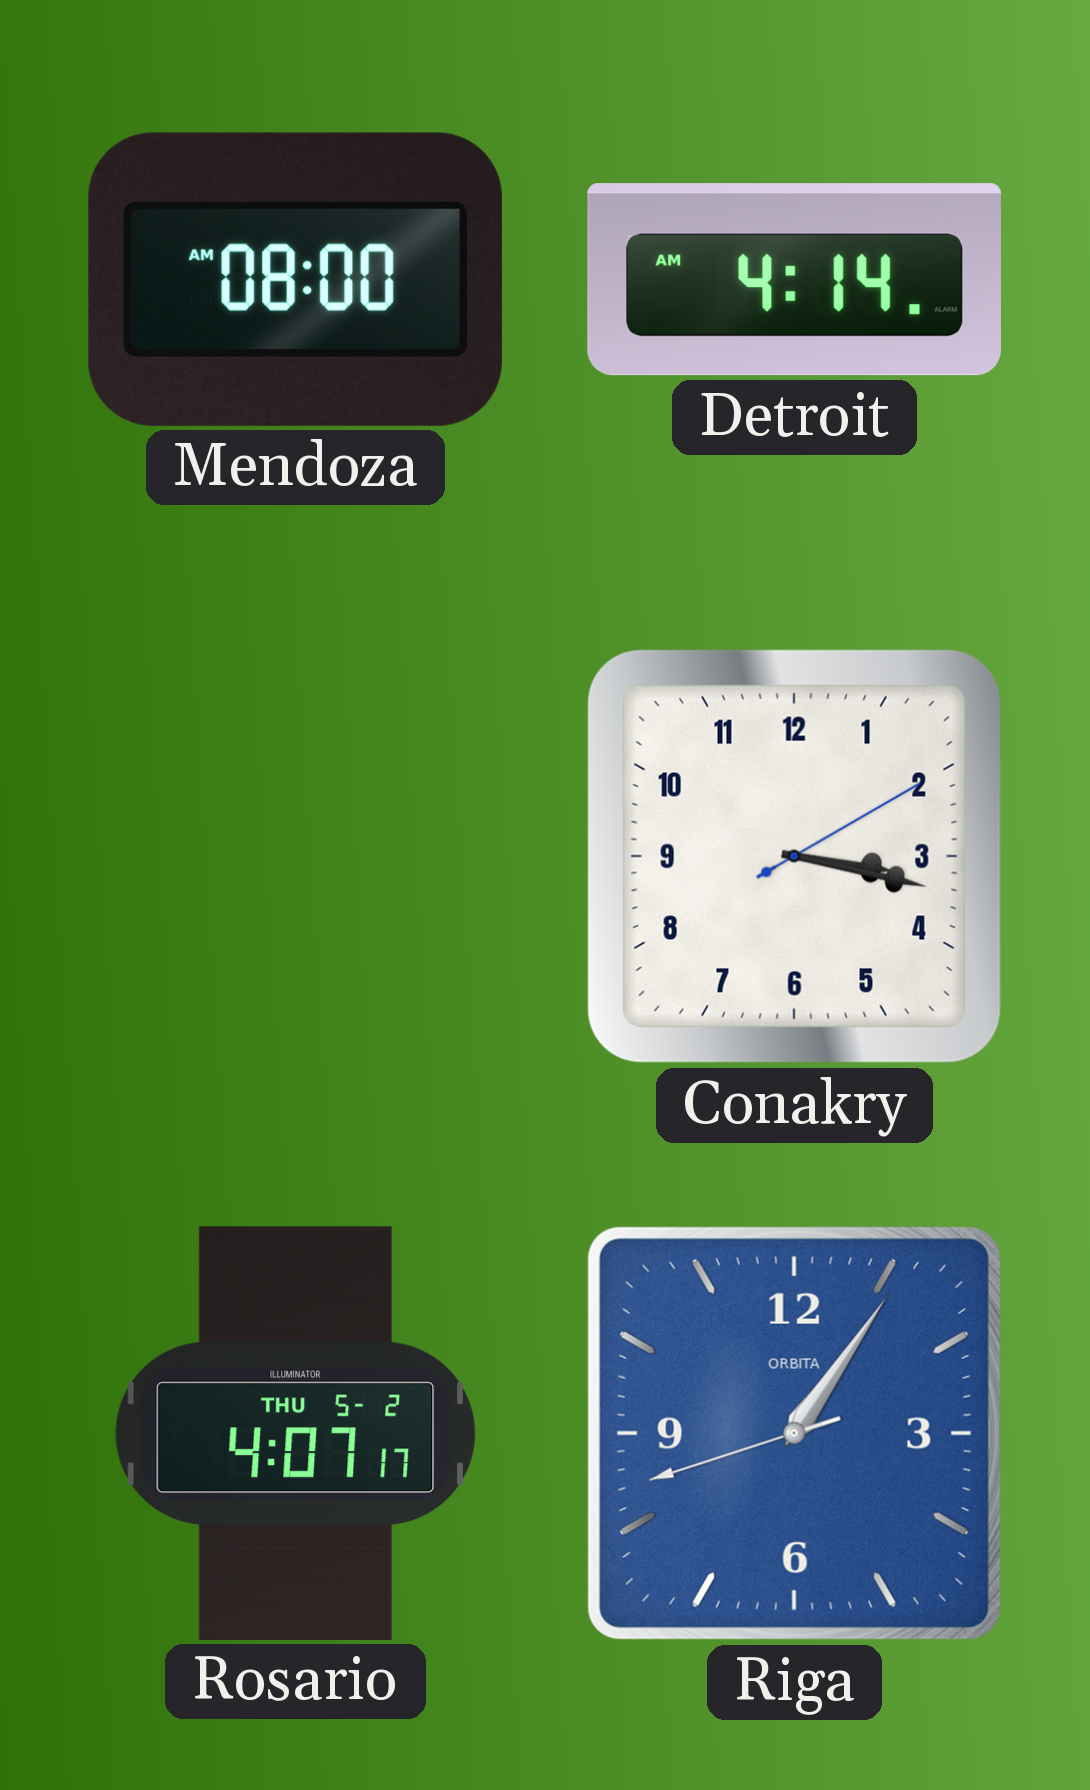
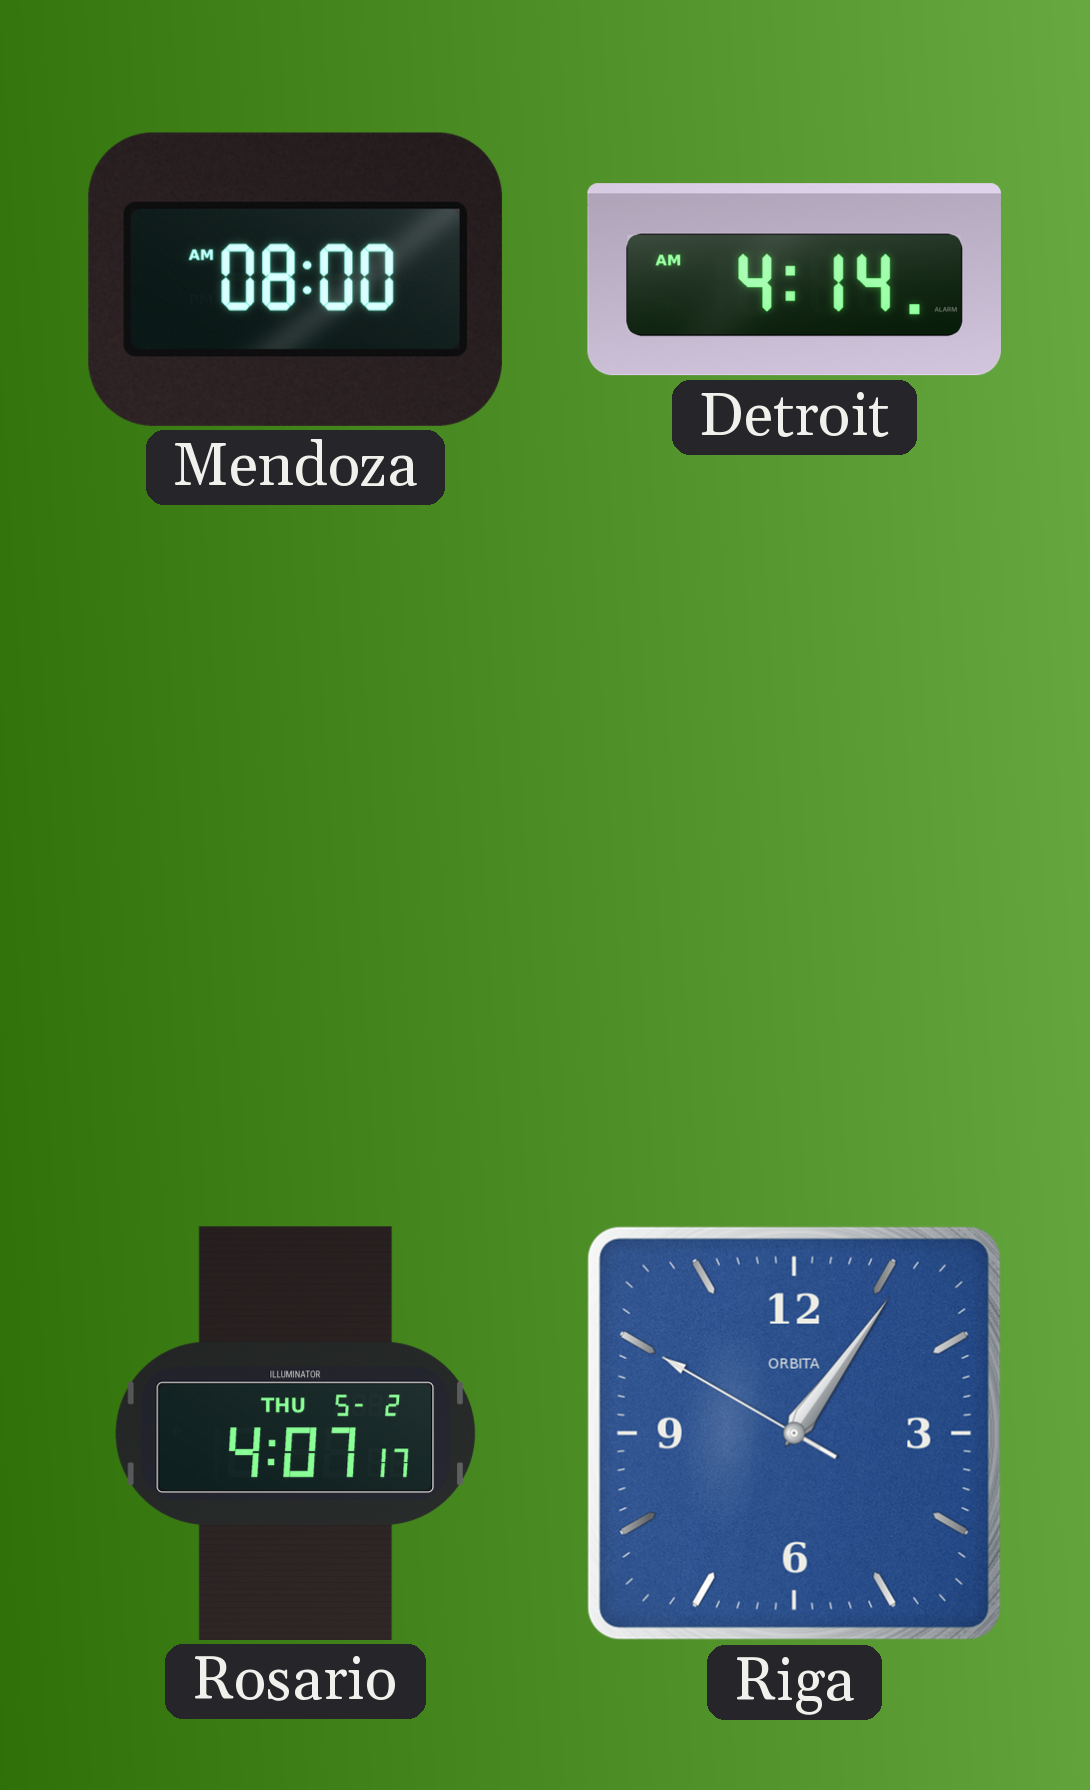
Conakry: 3:17 -> none (794, 856)
Riga: 1:05:42 -> 1:05:50 (794, 1433)
